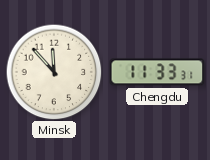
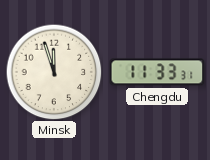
Minsk: 11:53 -> 11:57 (54, 72)
